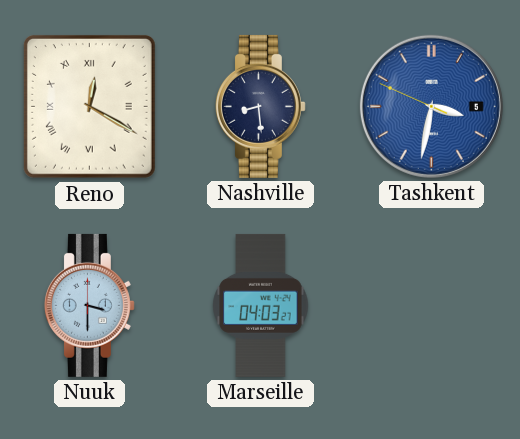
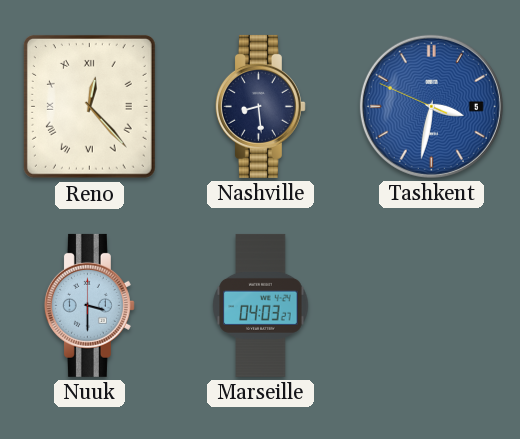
Reno: 12:20 -> 12:23 (89, 106)
